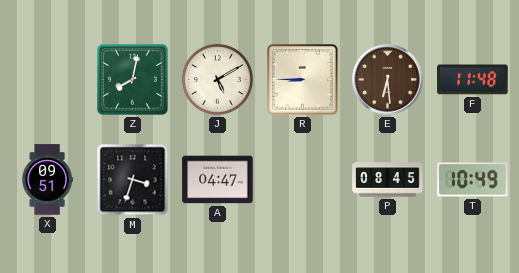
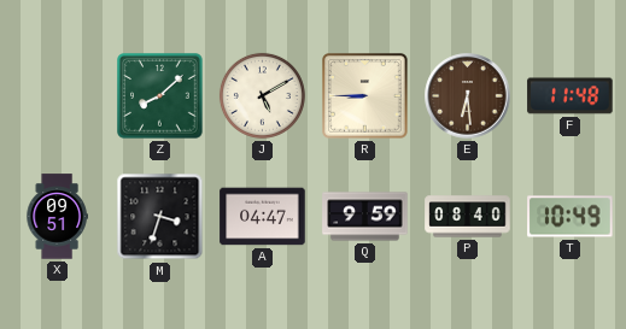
Z: 8:02 -> 8:08 (160, 96)
Q: none -> 9:59 (365, 217)
P: 08:45 -> 08:40 (468, 217)
